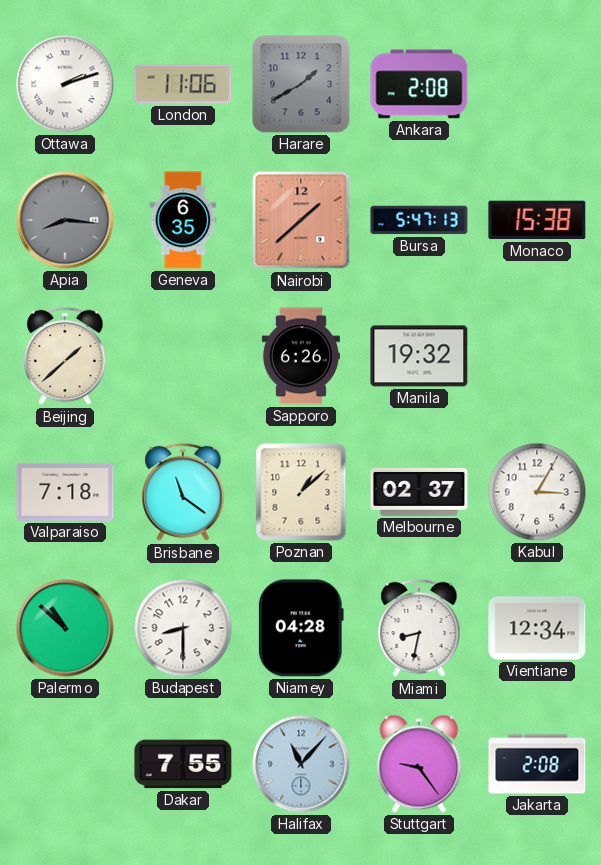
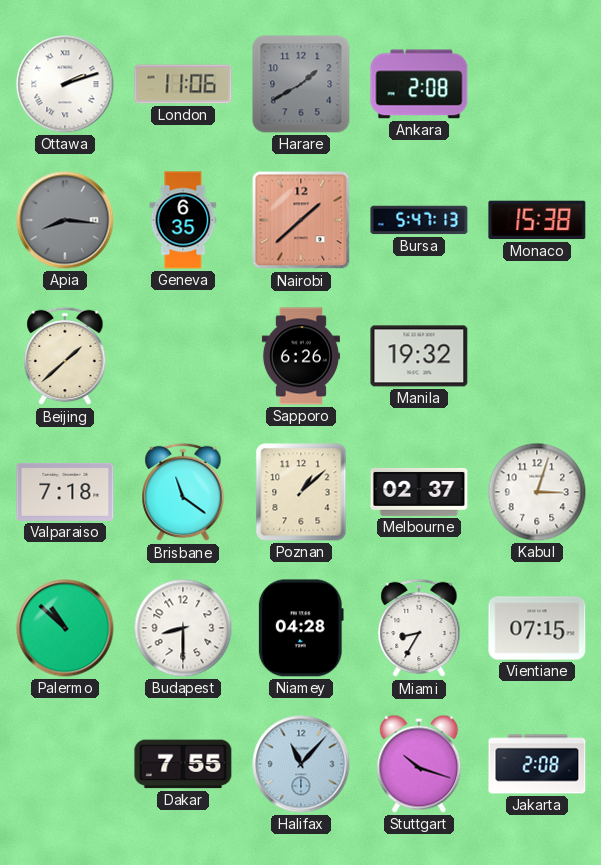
Kabul: 3:05 -> 3:03 (537, 492)
Miami: 8:32 -> 8:35 (419, 628)
Vientiane: 12:34 -> 07:15 (537, 628)
Stuttgart: 9:24 -> 10:18 (419, 764)
